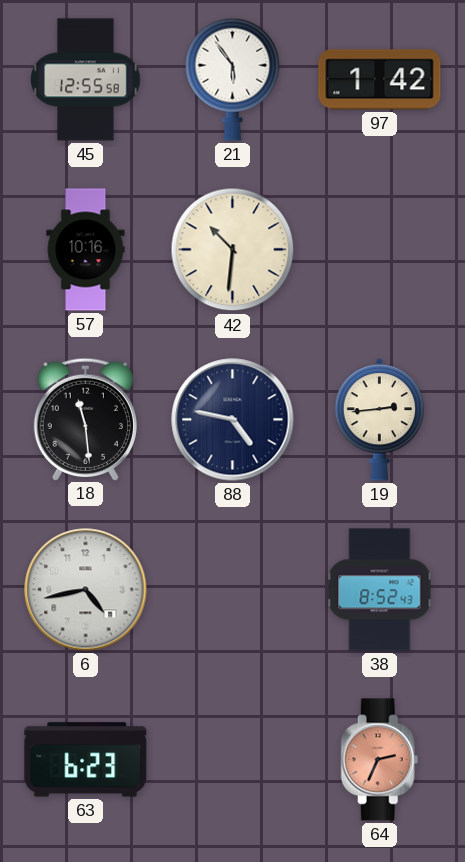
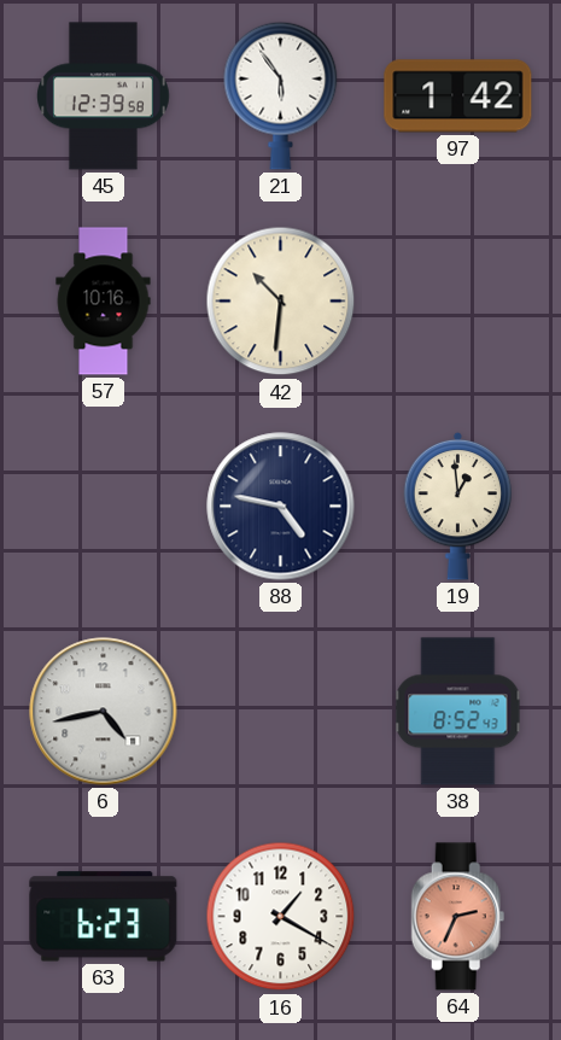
45: 12:55 -> 12:39 (104, 97)
18: 11:29 -> none (85, 419)
19: 2:44 -> 12:59 (458, 506)
16: none -> 1:20 (281, 917)
